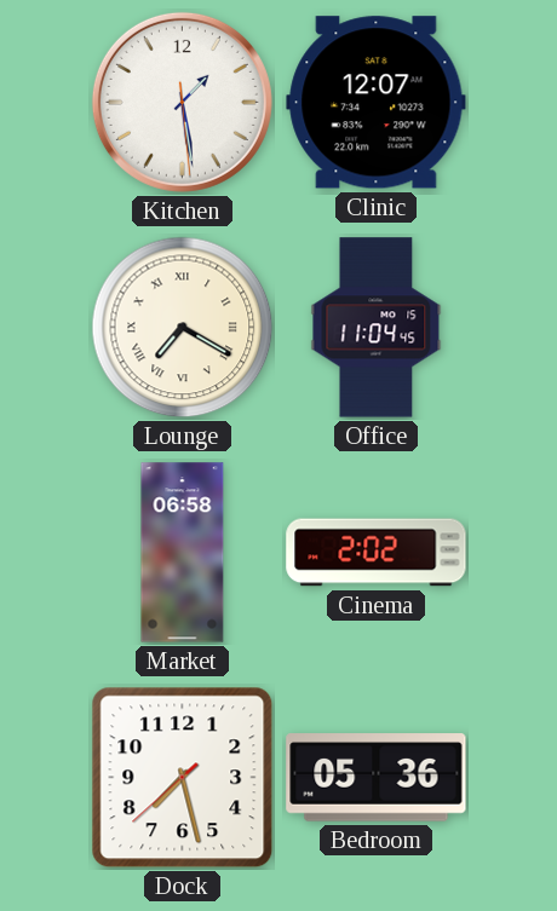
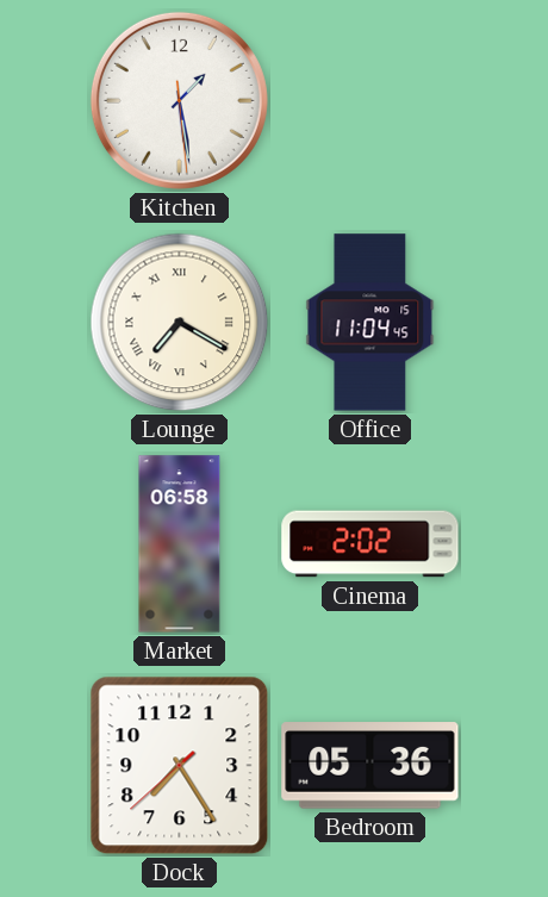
Clinic: 12:07 -> none (377, 103)
Dock: 7:27 -> 7:24 (180, 766)
